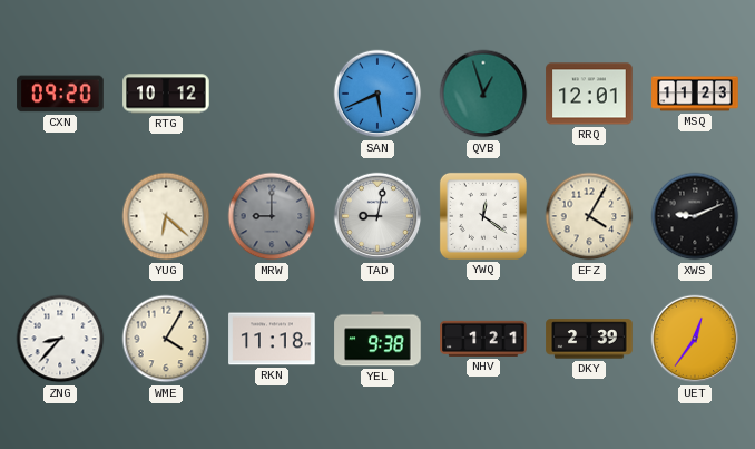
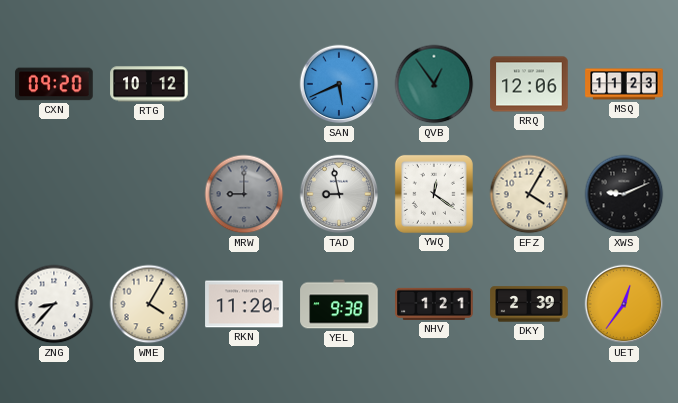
QVB: 12:57 -> 12:54 (434, 84)
RRQ: 12:01 -> 12:06 (529, 84)
YUG: 6:22 -> none (166, 216)
TAD: 9:02 -> 8:58 (339, 194)
RKN: 11:18 -> 11:20 (244, 304)
